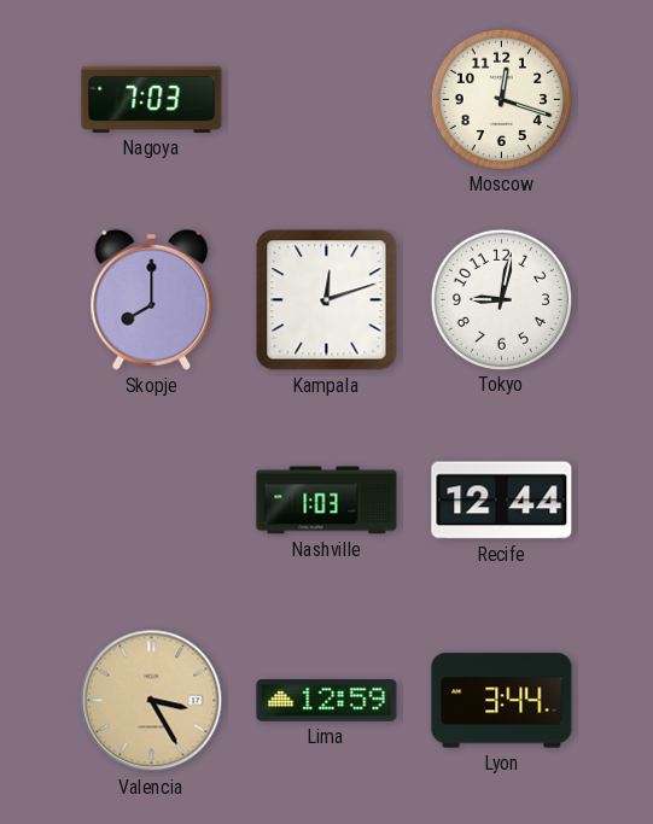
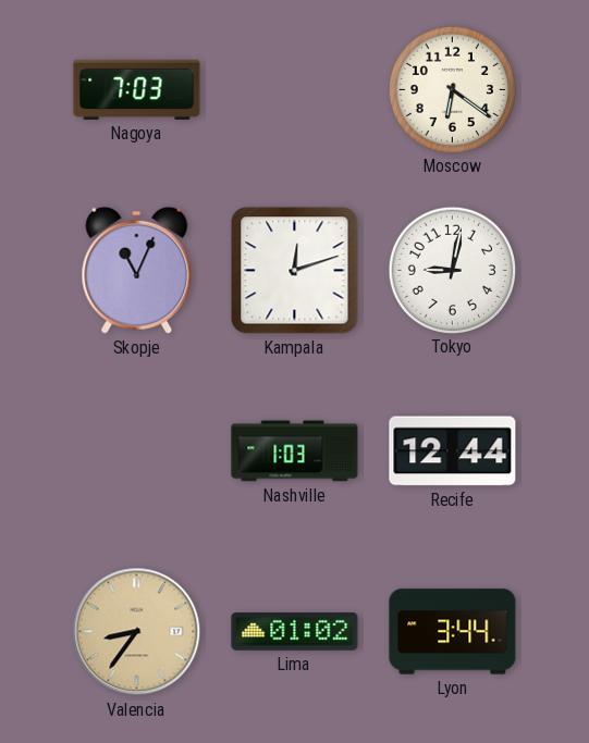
Moscow: 12:18 -> 6:21 (452, 89)
Skopje: 8:00 -> 11:04 (137, 270)
Valencia: 3:25 -> 8:36 (137, 632)
Lima: 12:59 -> 01:02 (295, 632)
